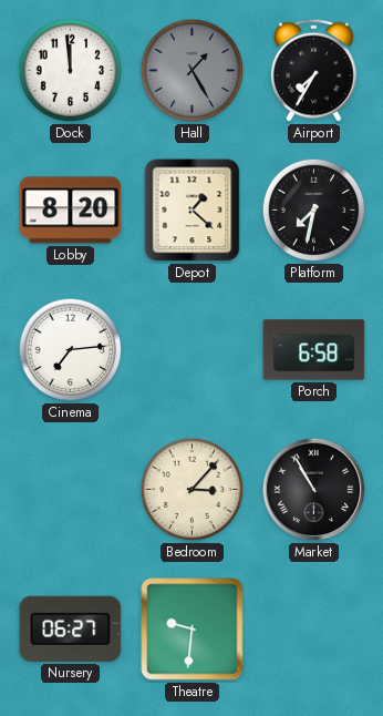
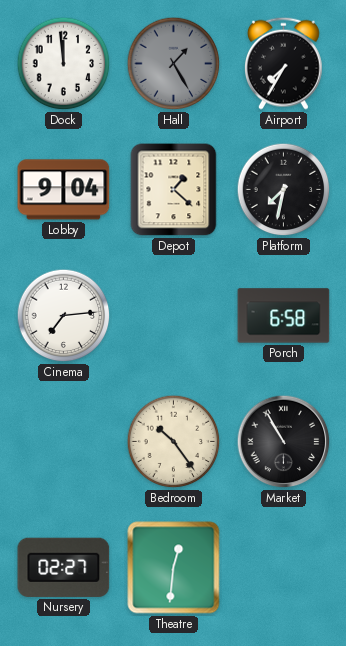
Lobby: 8:20 -> 9:04 (64, 190)
Bedroom: 3:07 -> 10:24 (174, 442)
Nursery: 06:27 -> 02:27 (64, 567)
Theatre: 9:31 -> 12:31 (174, 568)
